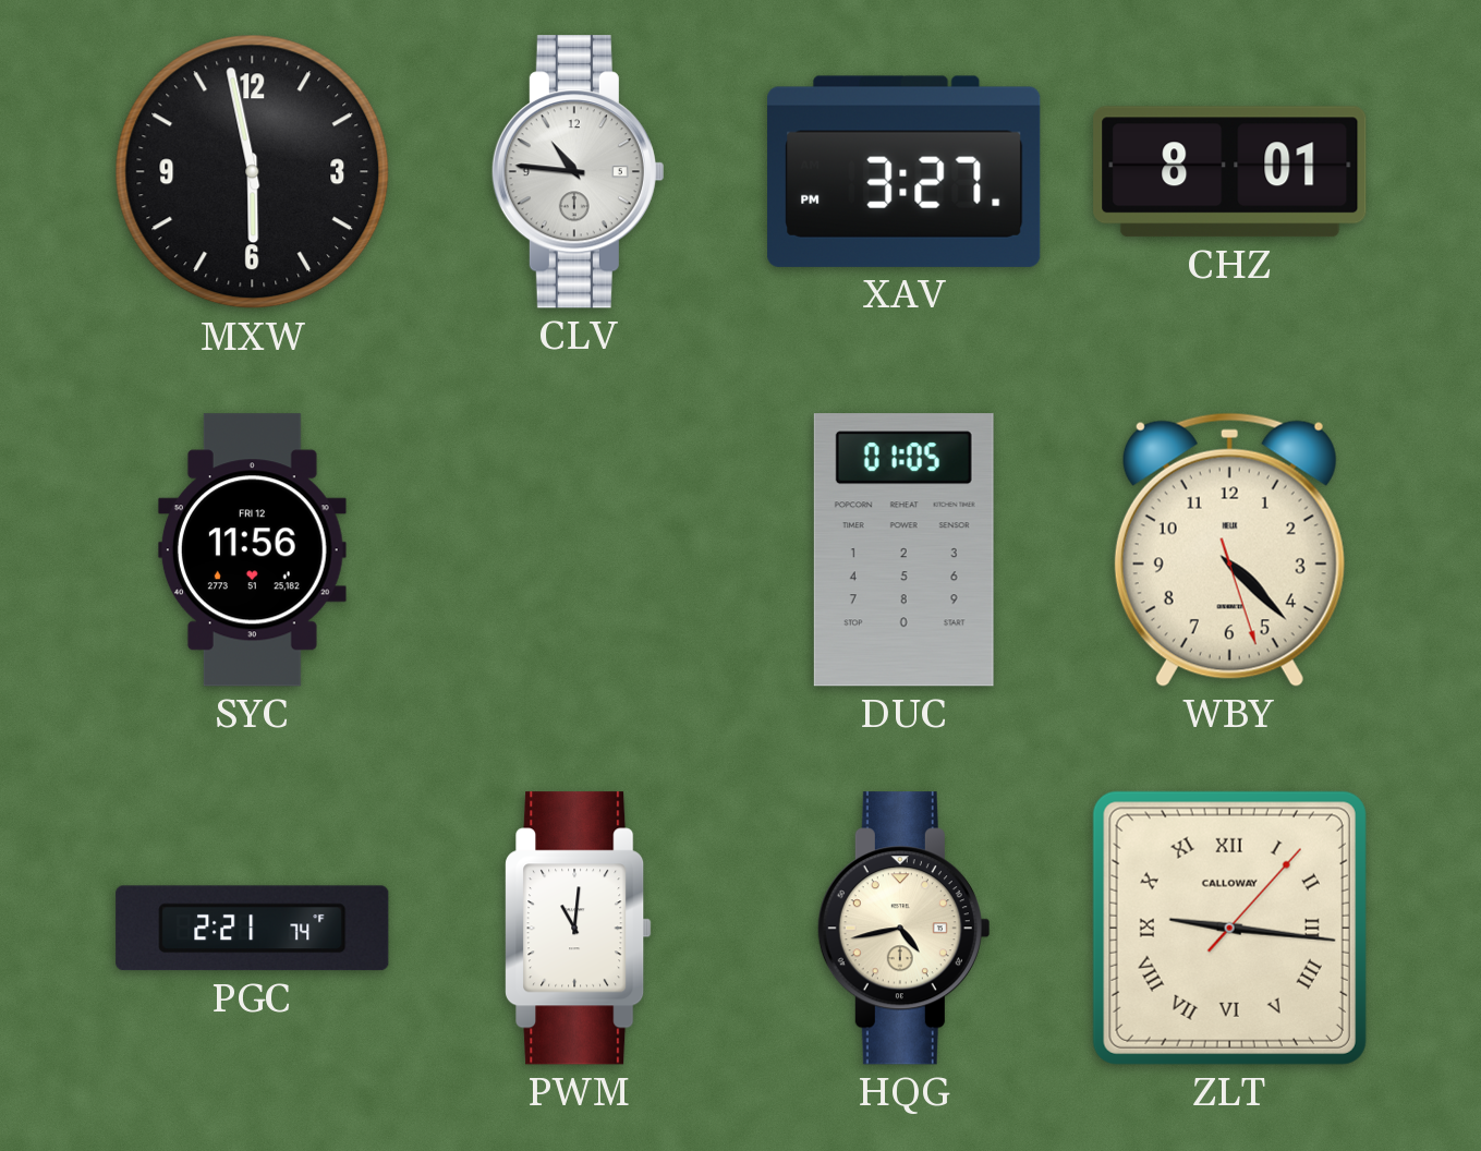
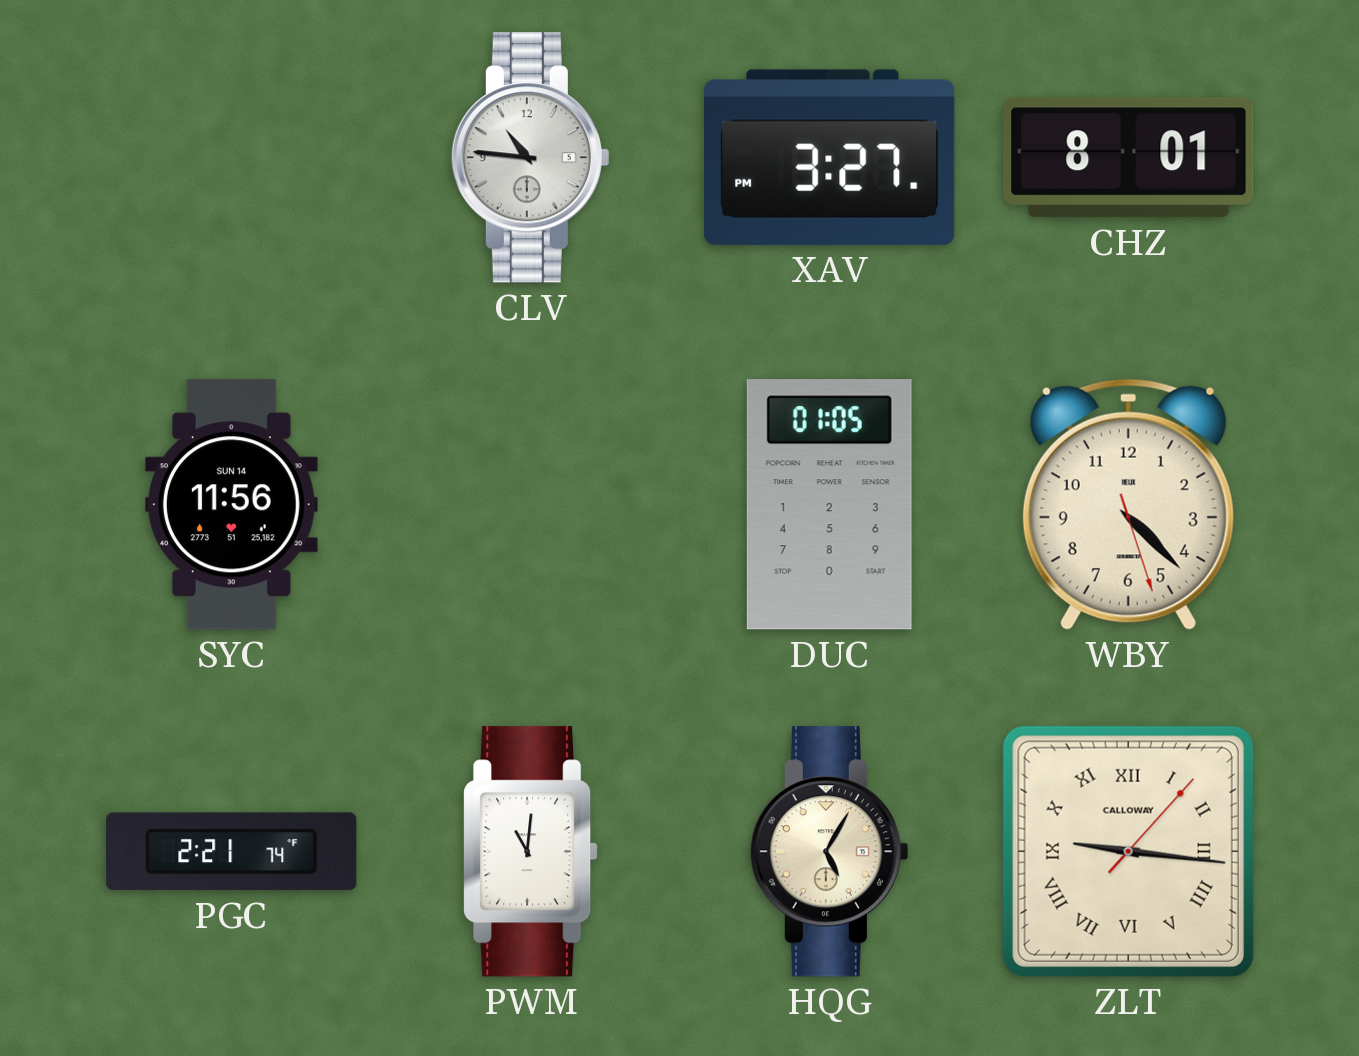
MXW: 5:58 -> none (253, 172)
SYC date: FRI 12 -> SUN 14 (231, 505)
HQG: 4:43 -> 5:05 (829, 852)
